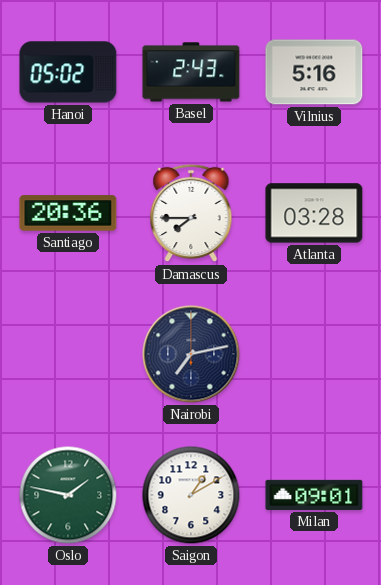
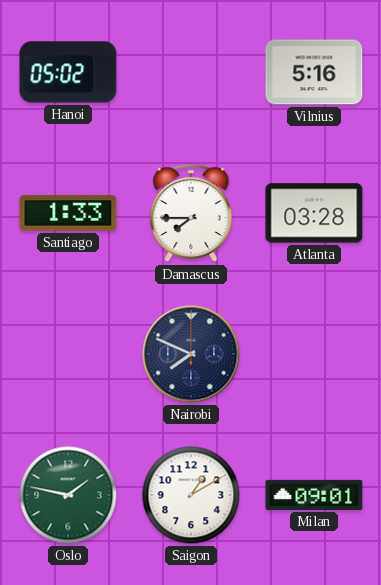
Basel: 2:43 -> none (191, 72)
Santiago: 20:36 -> 1:33 (68, 213)
Nairobi: 7:13 -> 7:49 (191, 354)
